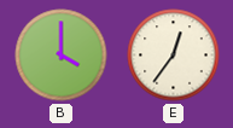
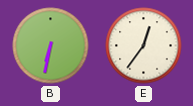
B: 4:00 -> 6:32 (51, 46)
